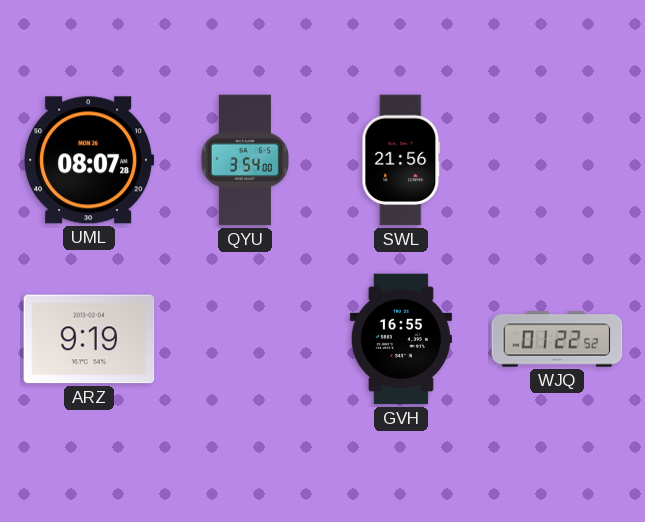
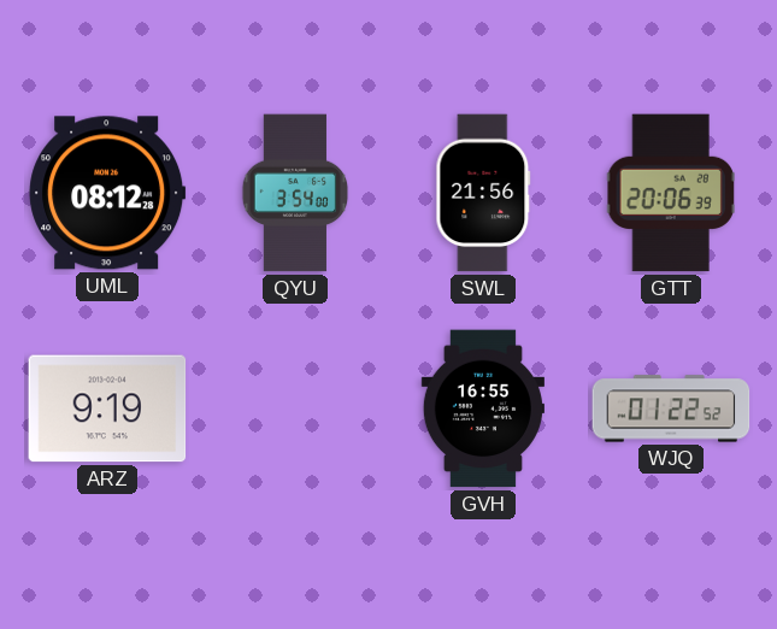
UML: 08:07 -> 08:12 (107, 193)
GTT: none -> 20:06 (670, 193)
